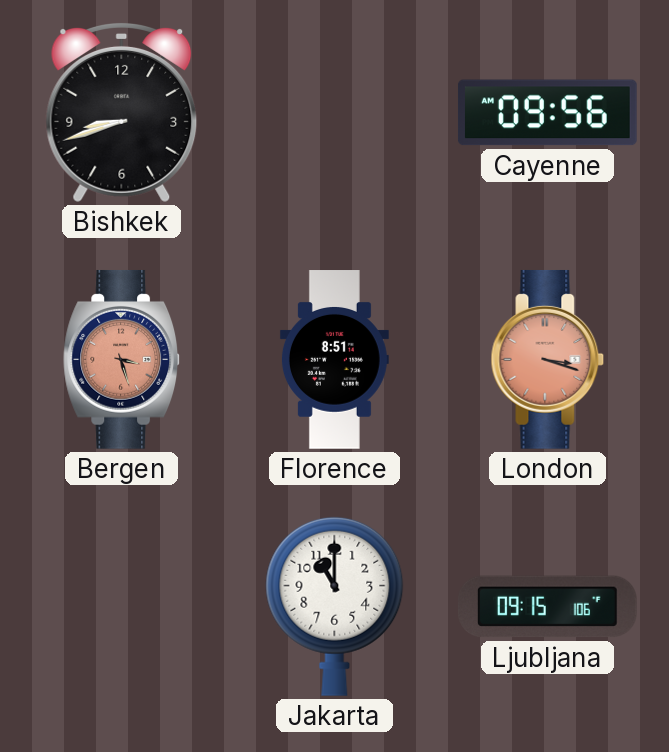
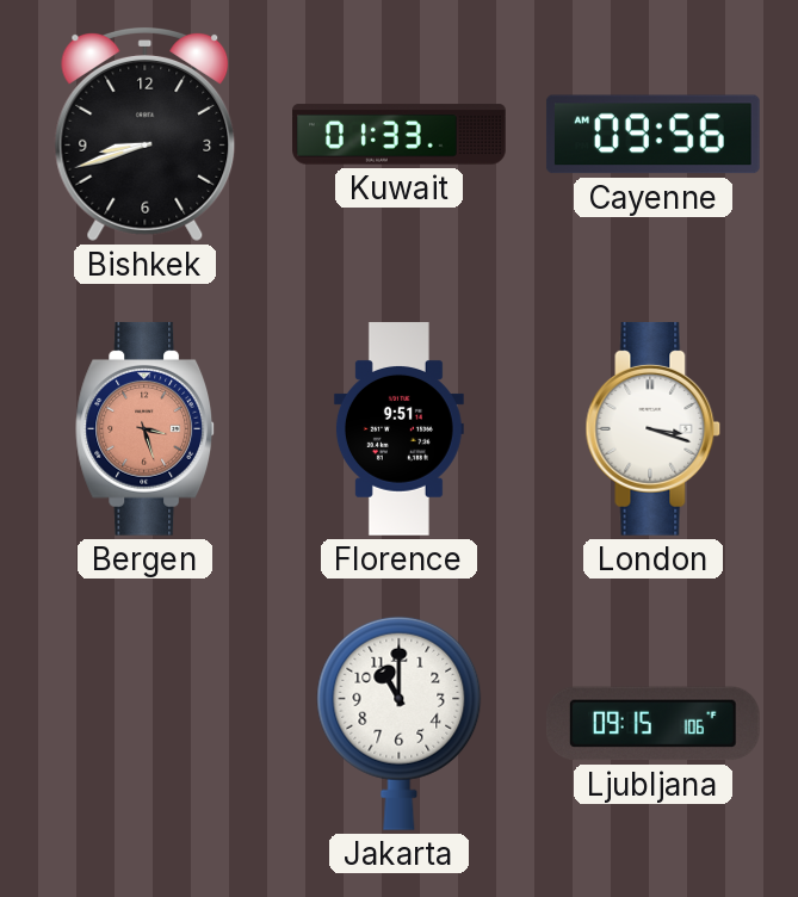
Kuwait: none -> 01:33 (400, 135)
Florence: 8:51 -> 9:51 (398, 429)
London dial: salmon -> white (654, 428)
